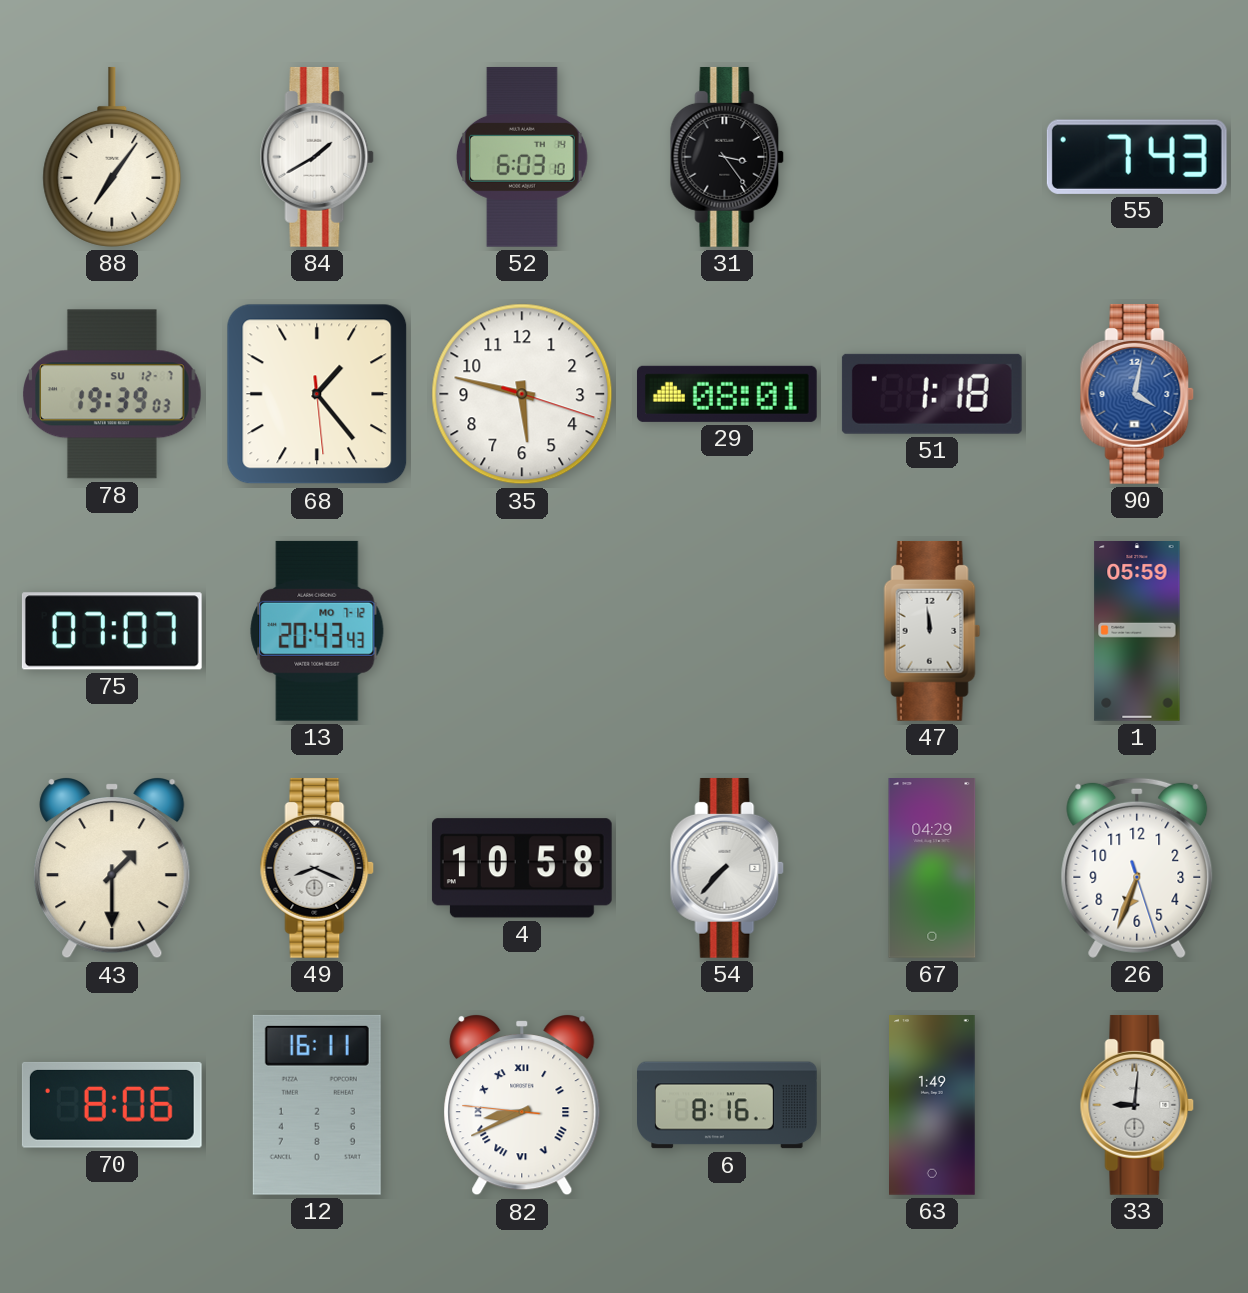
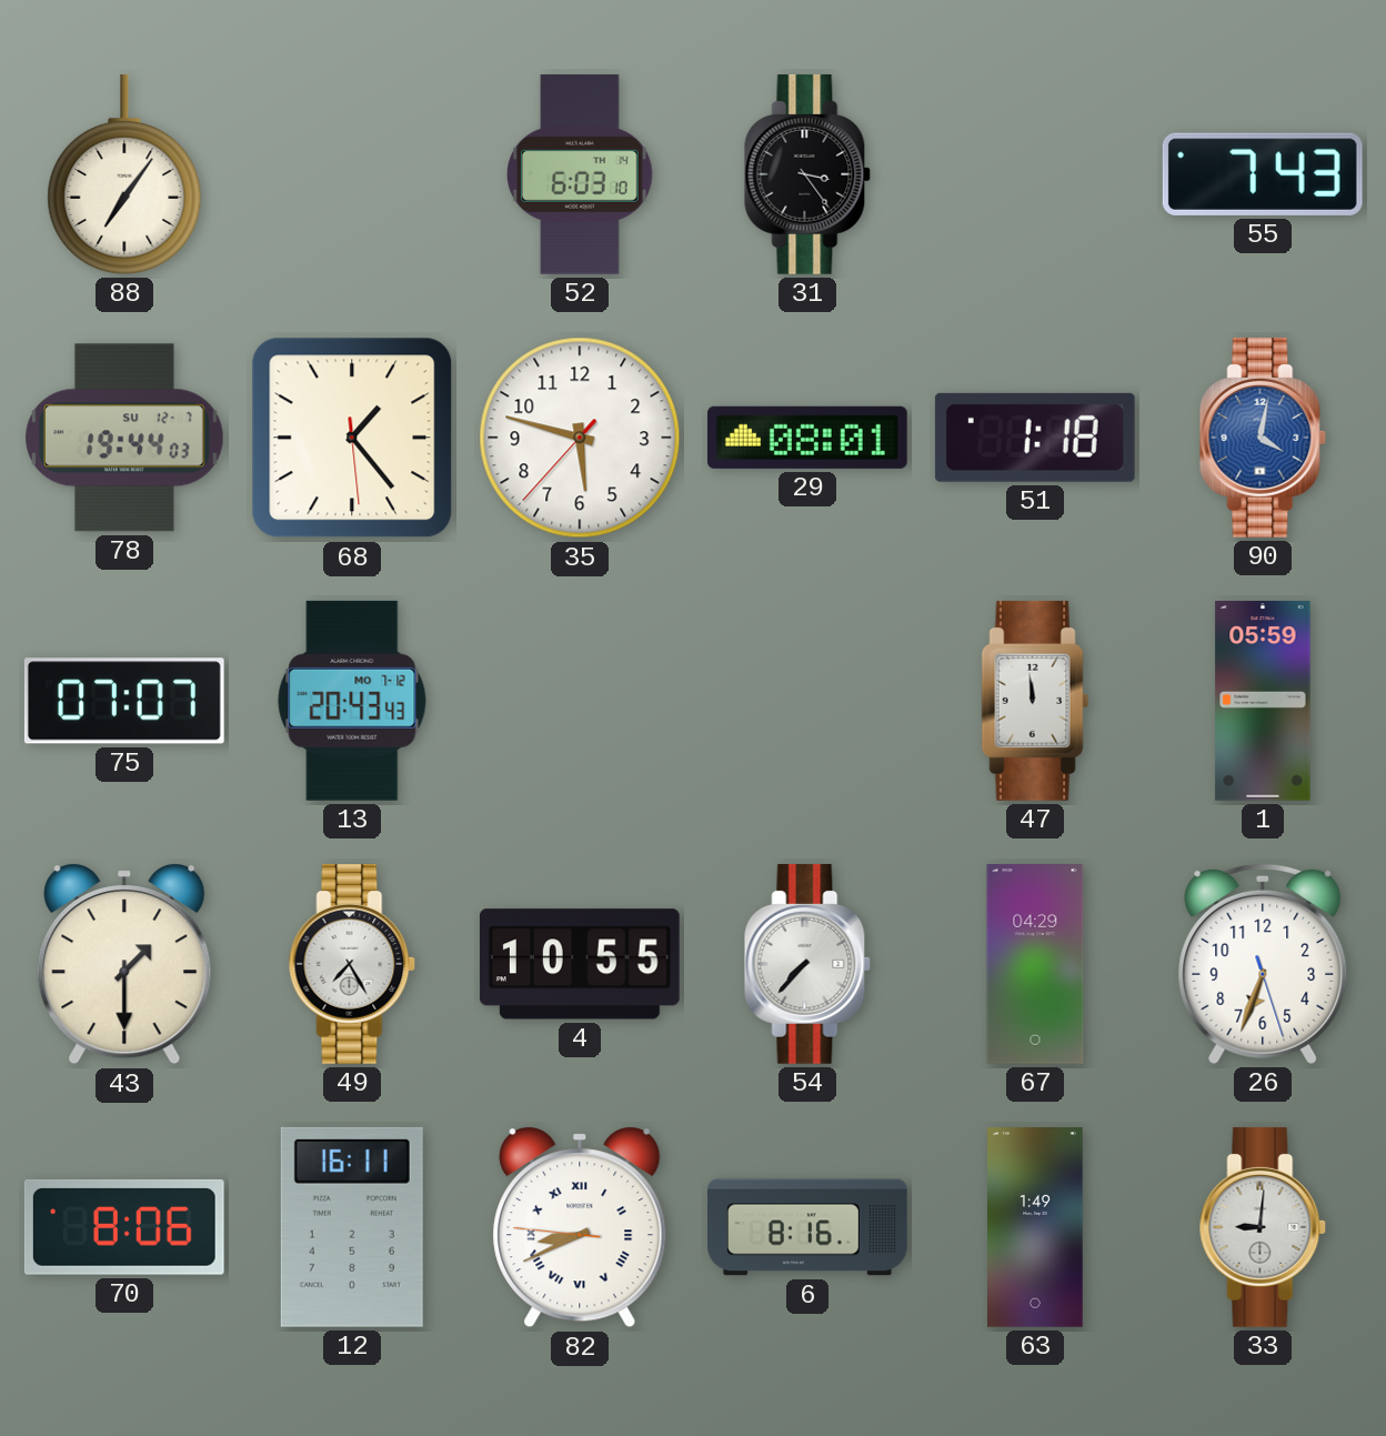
84: 1:40 -> none (317, 157)
78: 19:39 -> 19:44 (125, 438)
35: 5:47:18 -> 5:47:37 (580, 438)
49: 8:19 -> 7:25 (352, 964)
4: 10:58 -> 10:55 (580, 964)
